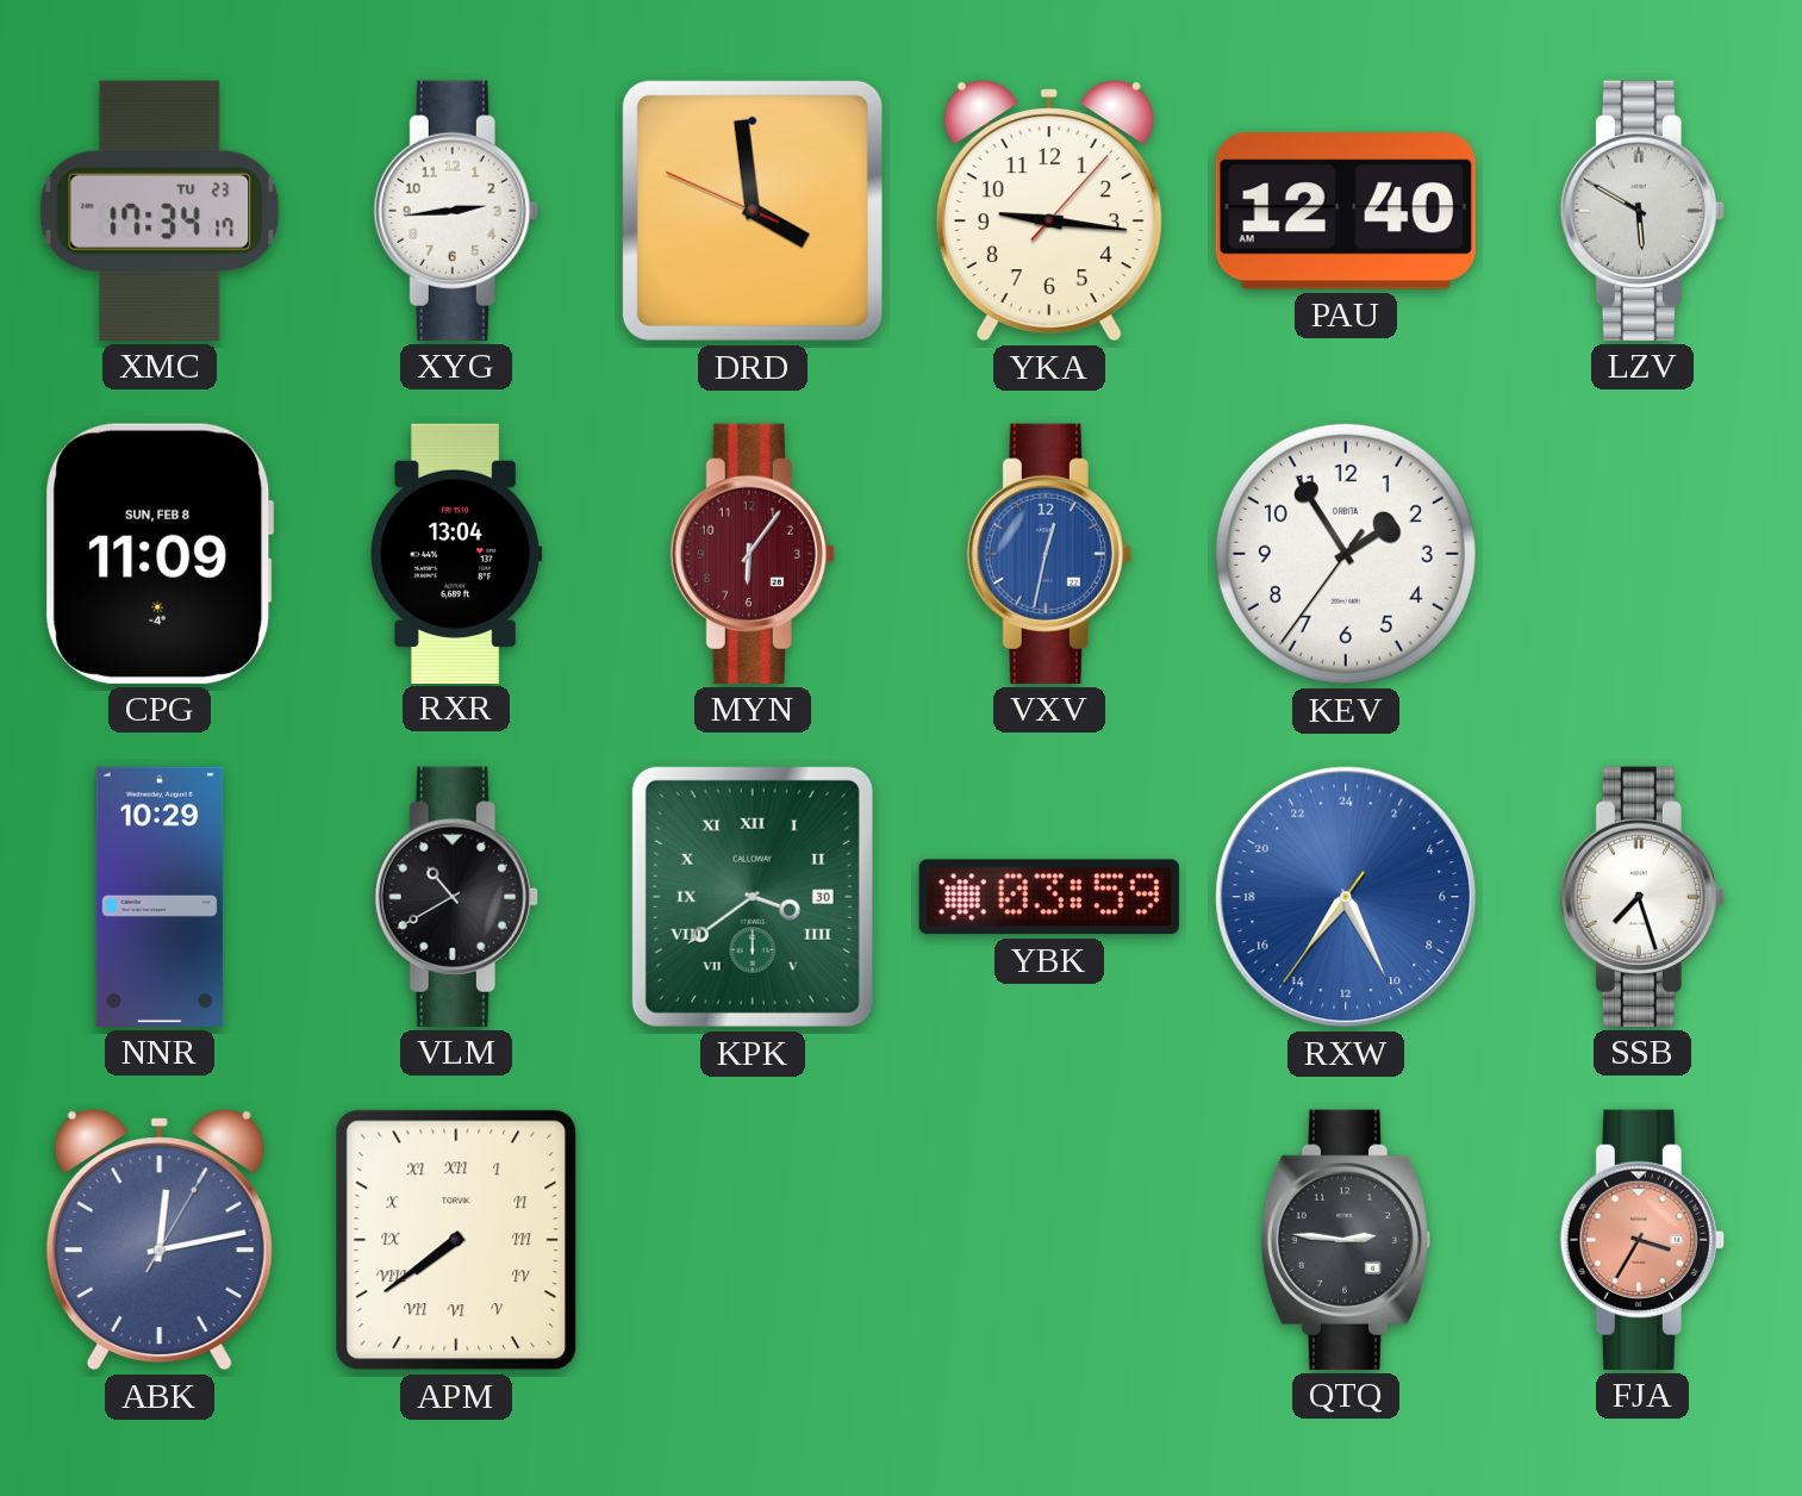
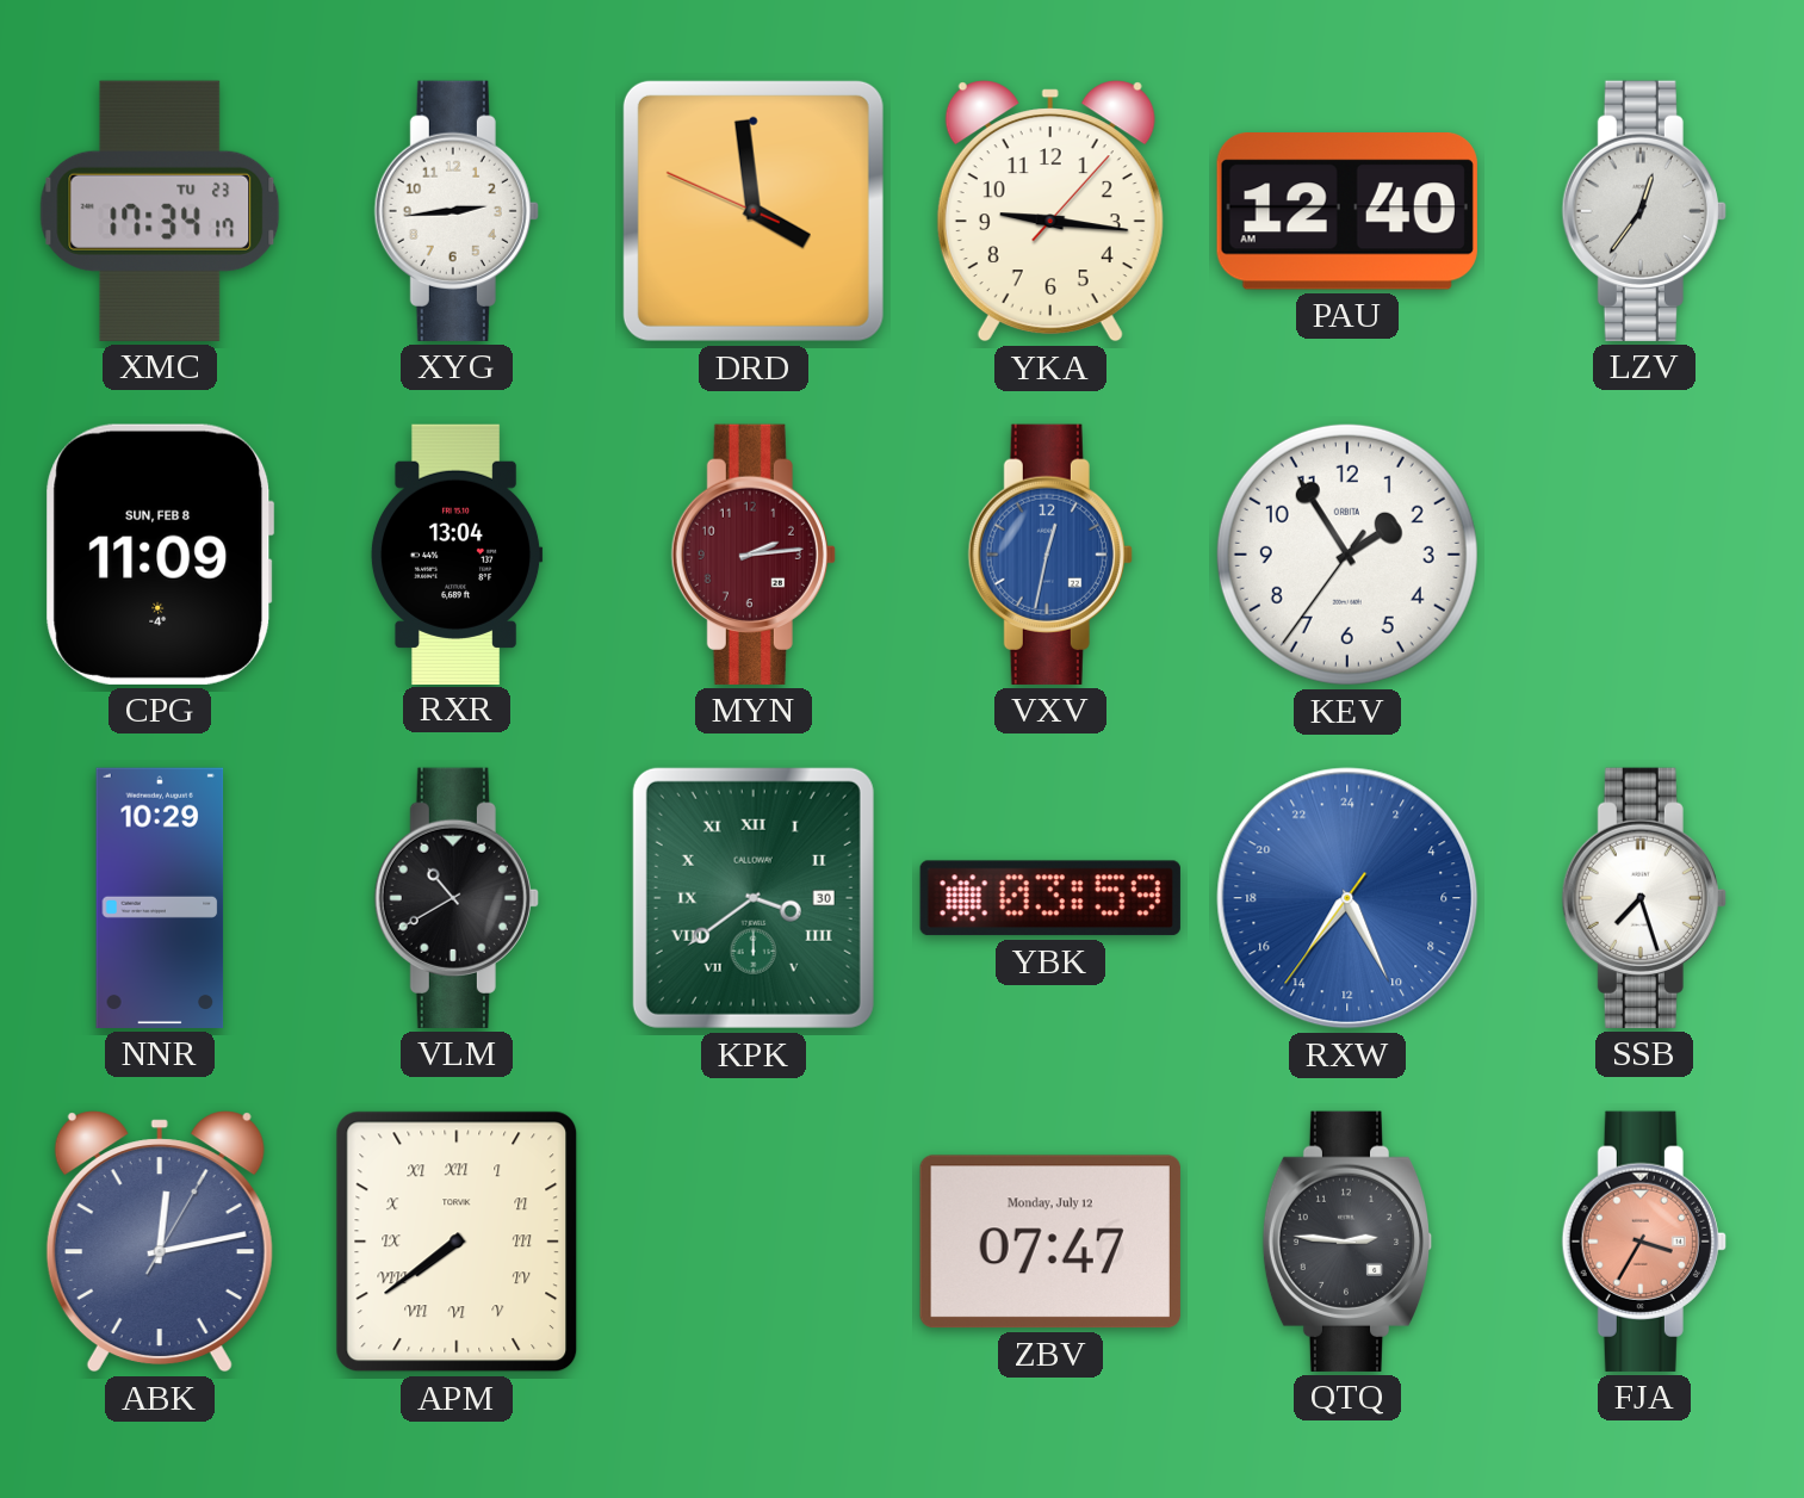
LZV: 5:50 -> 12:36 (1644, 211)
MYN: 6:06 -> 2:14 (754, 555)
ZBV: none -> 07:47 (1050, 1242)
